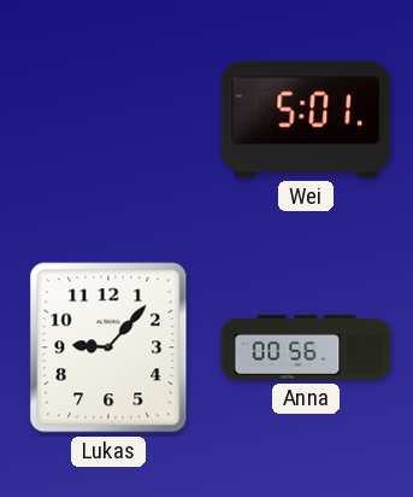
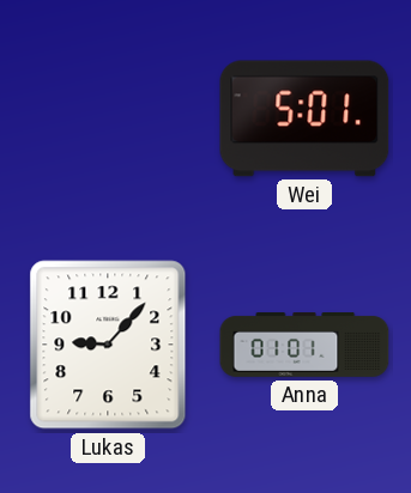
Anna: 00:56 -> 01:01 (304, 346)
